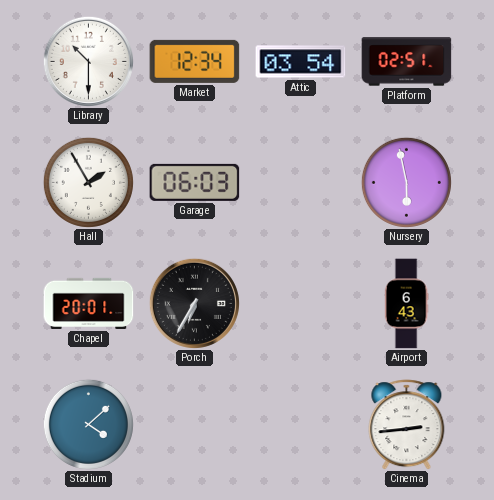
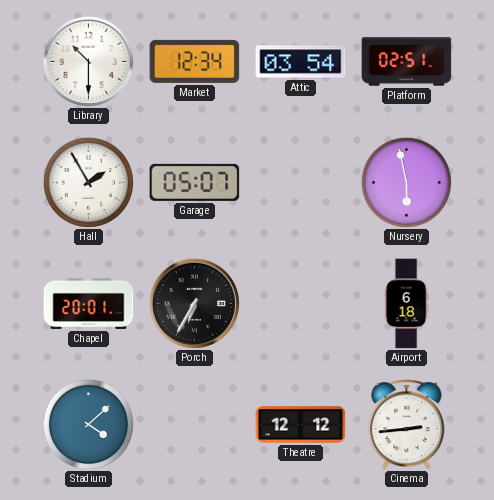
Garage: 06:03 -> 05:07 (195, 182)
Airport: 6:43 -> 6:18 (406, 304)
Theatre: none -> 12:12 (301, 425)
